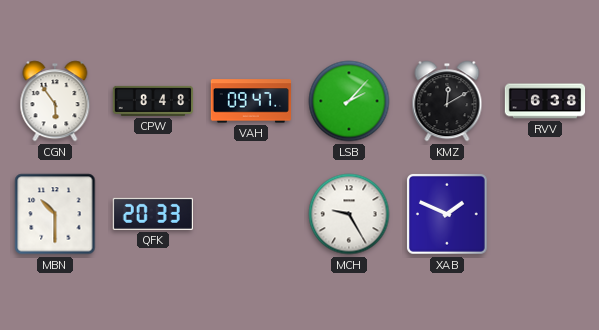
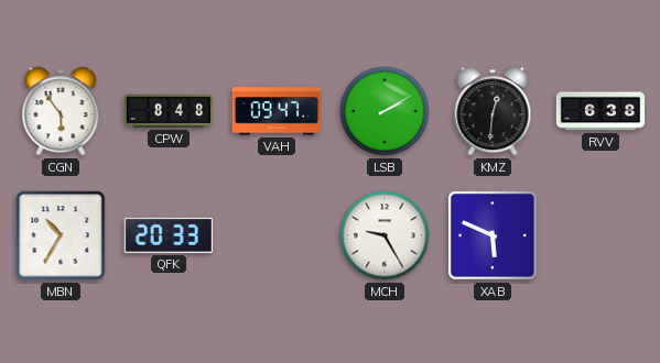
LSB: 2:07 -> 2:10 (385, 111)
KMZ: 12:10 -> 12:31 (493, 111)
MBN: 10:30 -> 10:35 (61, 235)
XAB: 1:49 -> 5:49 (493, 235)
